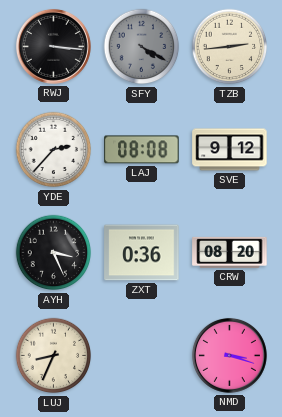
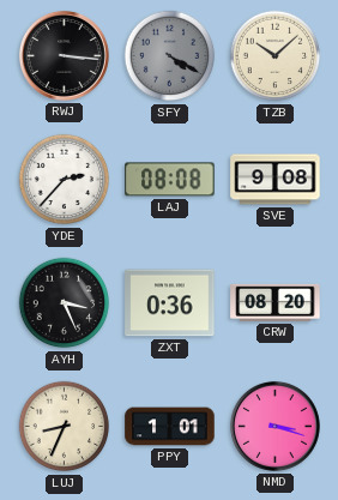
TZB: 2:44 -> 10:08 (276, 56)
SVE: 9:12 -> 9:08 (276, 180)
PPY: none -> 1:01 (170, 427)
